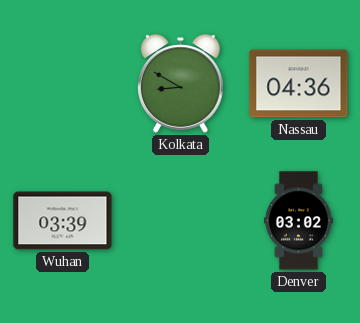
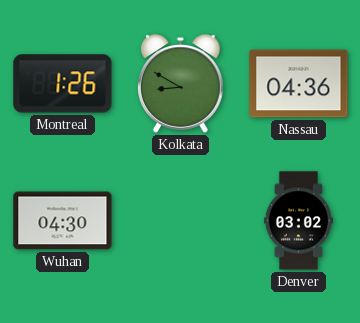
Montreal: none -> 1:26 (63, 84)
Wuhan: 03:39 -> 04:30 (63, 221)
